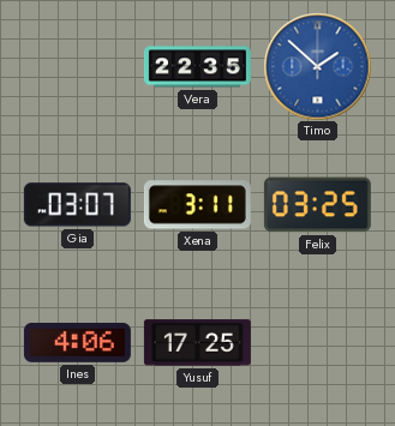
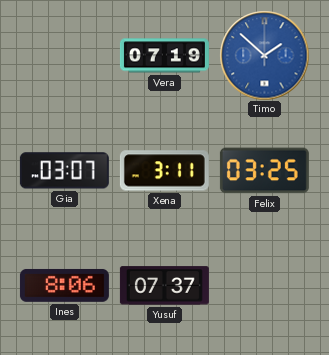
Vera: 22:35 -> 07:19 (164, 56)
Ines: 4:06 -> 8:06 (64, 285)
Yusuf: 17:25 -> 07:37 (164, 286)
